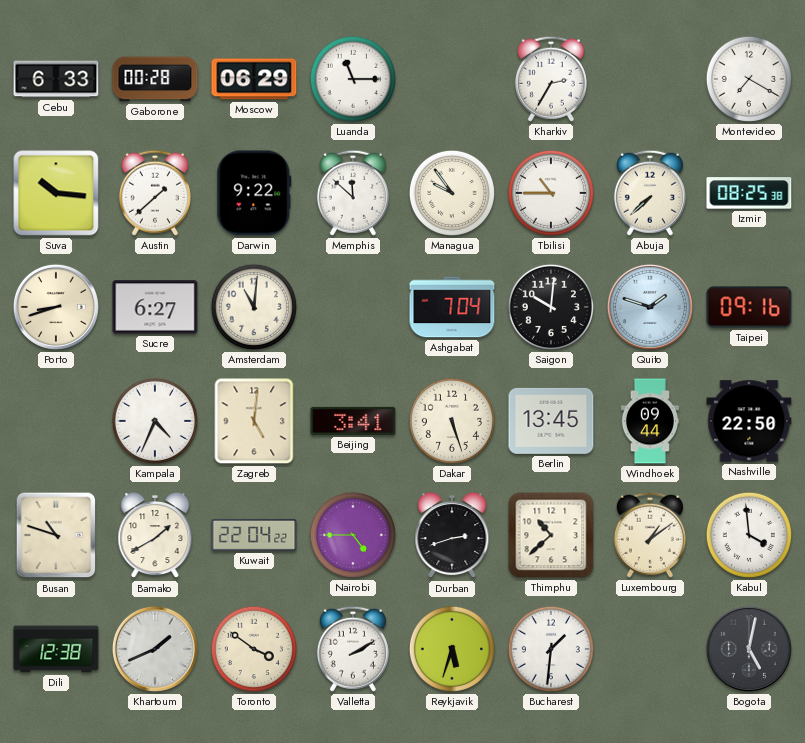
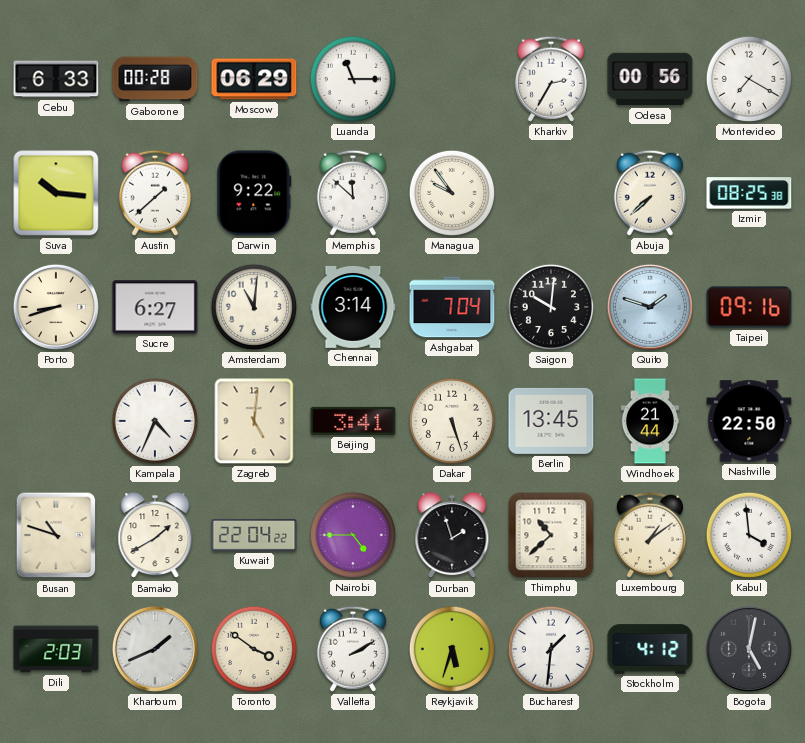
Odesa: none -> 00:56 (650, 79)
Tbilisi: 10:45 -> none (551, 193)
Chennai: none -> 3:14 (353, 307)
Windhoek: 09:44 -> 21:44 (650, 421)
Durban: 2:42 -> 1:57 (452, 536)
Dili: 12:38 -> 2:03 (56, 649)
Stockholm: none -> 4:12 (650, 649)
